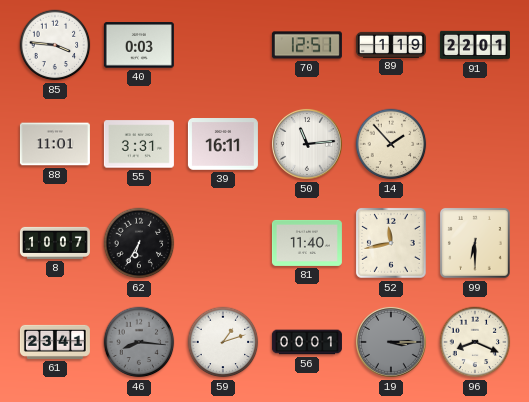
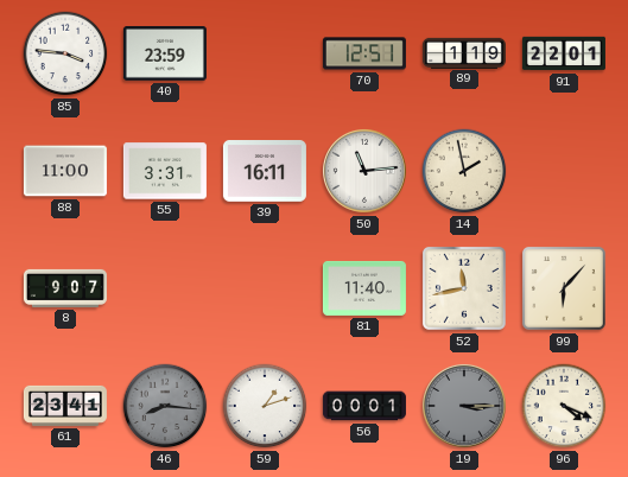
40: 0:03 -> 23:59 (165, 53)
88: 11:01 -> 11:00 (65, 171)
14: 1:53 -> 1:58 (464, 171)
8: 10:07 -> 9:07 (65, 288)
62: 6:35 -> none (139, 243)
99: 6:30 -> 6:07 (564, 288)
96: 8:19 -> 4:19 (564, 406)
